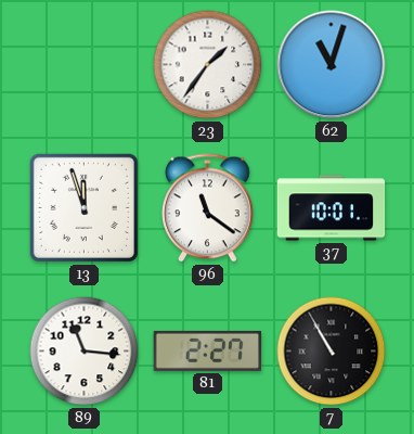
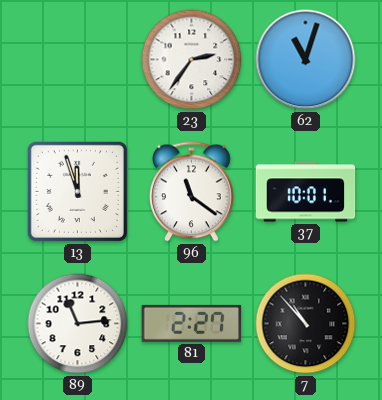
23: 1:36 -> 2:36 (192, 60)
89: 11:16 -> 11:14 (78, 324)
7: 10:55 -> 10:53 (306, 324)
